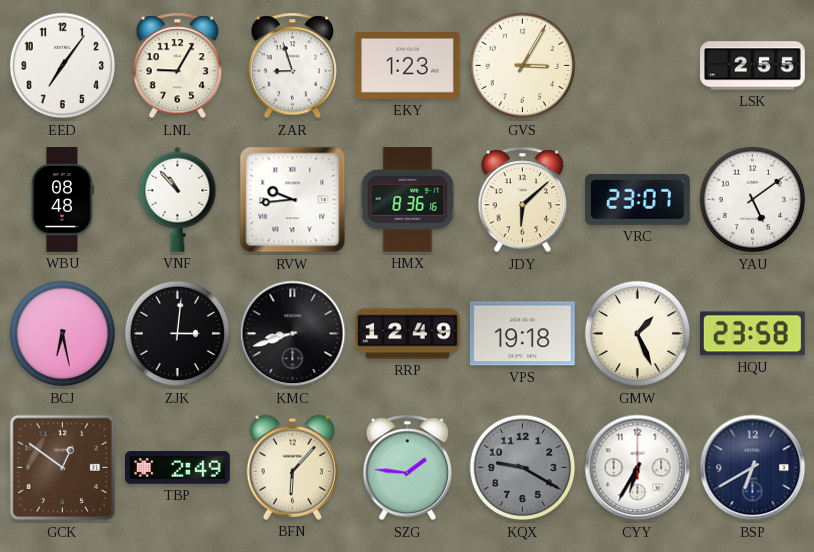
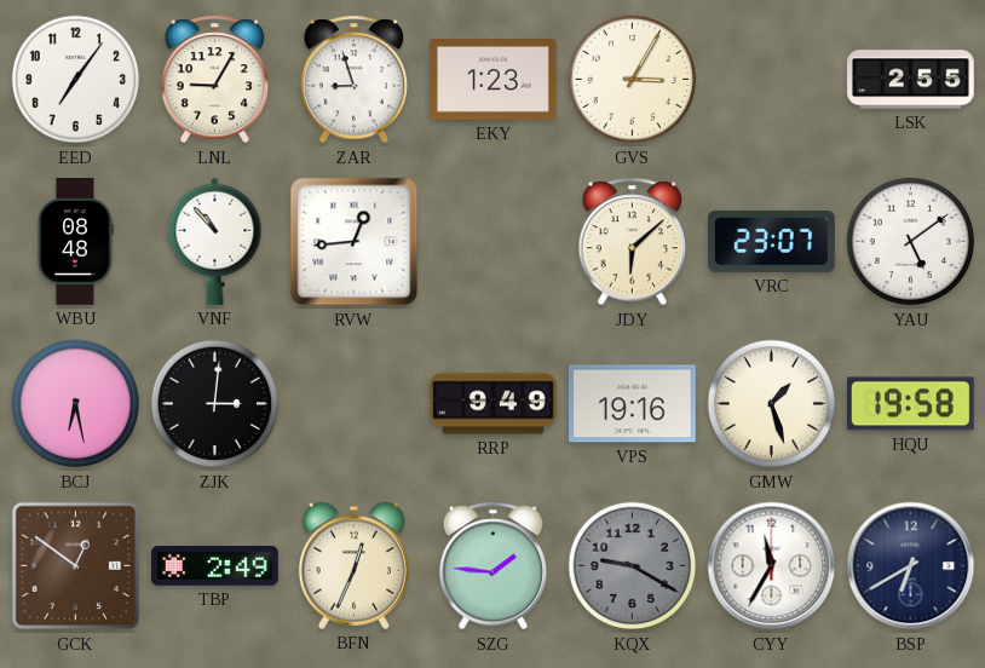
RVW: 9:44 -> 12:44 (355, 242)
HMX: 8:36 -> none (408, 200)
KMC: 8:42 -> none (293, 334)
RRP: 12:49 -> 9:49 (494, 404)
VPS: 19:18 -> 19:16 (632, 404)
GMW: 1:26 -> 1:27 (772, 404)
HQU: 23:58 -> 19:58 (910, 404)
BFN: 6:07 -> 12:34 (353, 565)
CYY: 6:35 -> 11:35 (772, 566)
